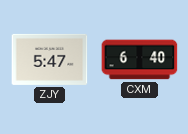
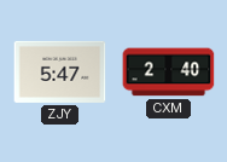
CXM: 6:40 -> 2:40 (169, 73)
